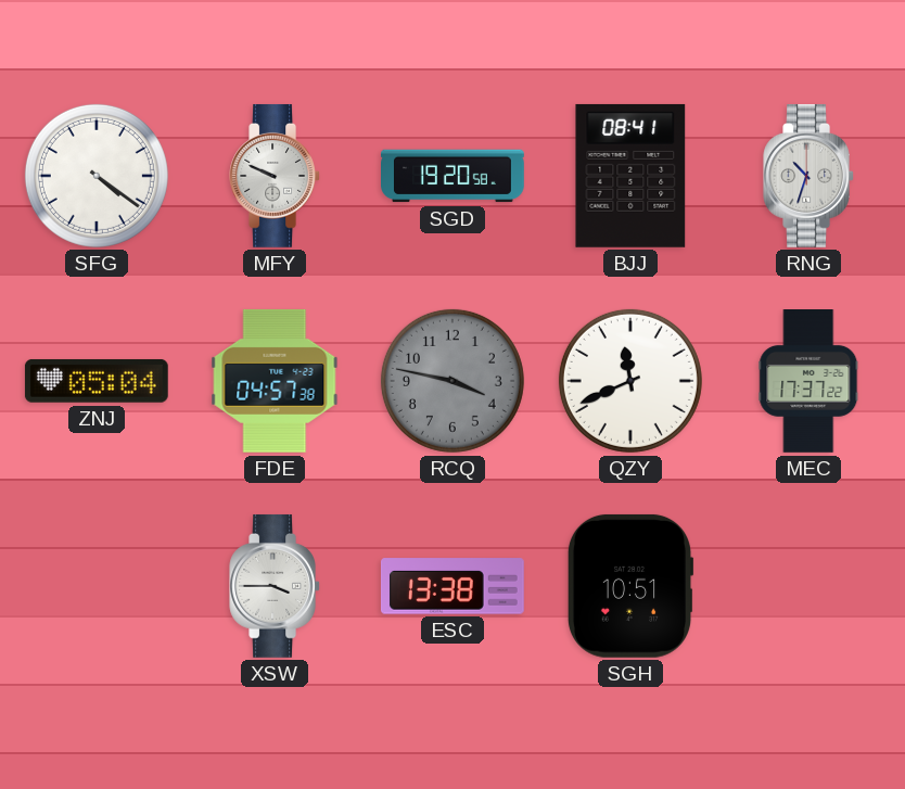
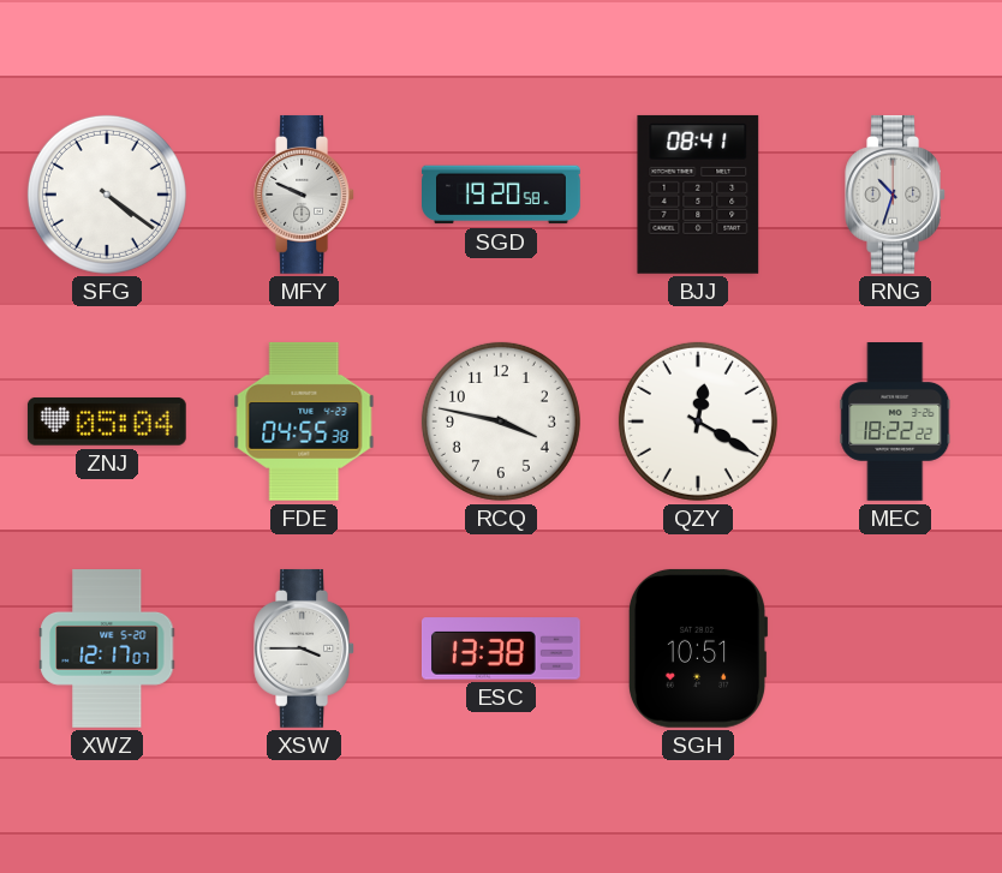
FDE: 04:57 -> 04:55 (304, 421)
RCQ dial: grey -> white (501, 421)
QZY: 11:41 -> 12:20 (698, 421)
MEC: 17:37 -> 18:22 (895, 423)
XWZ: none -> 12:17 (107, 650)
